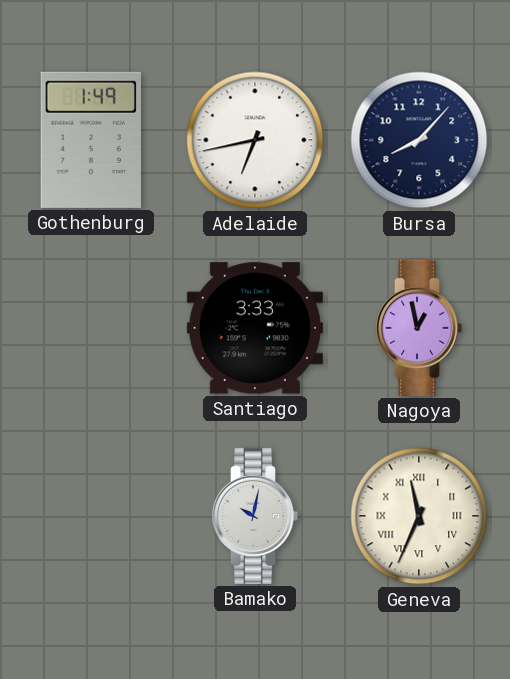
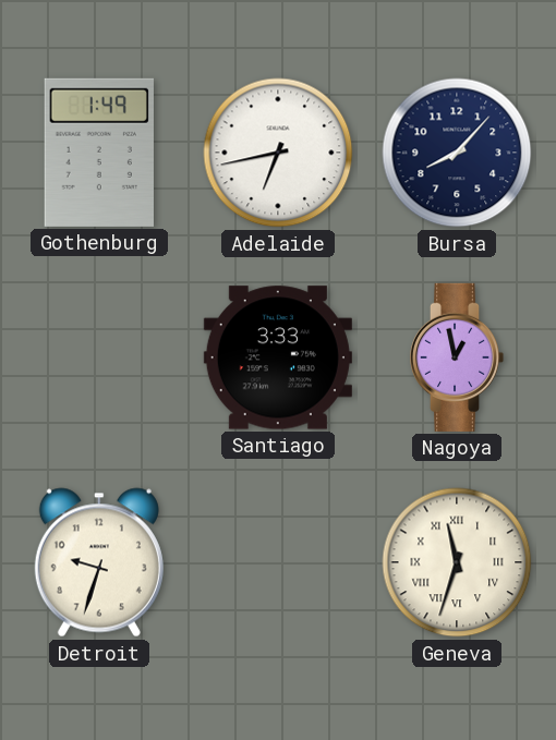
Detroit: none -> 9:33 (99, 562)
Bamako: 10:02 -> none (255, 516)
Geneva: 11:34 -> 11:33 (457, 562)
